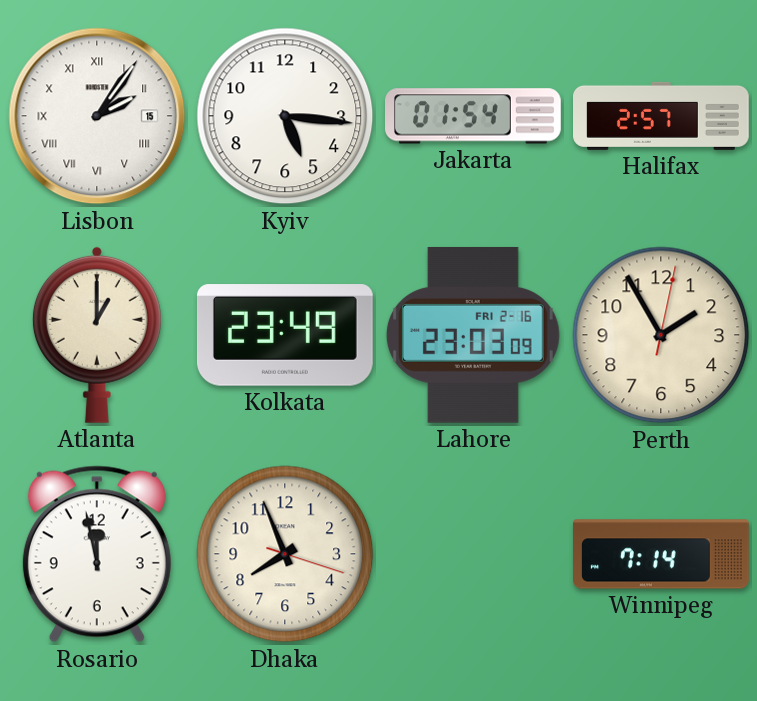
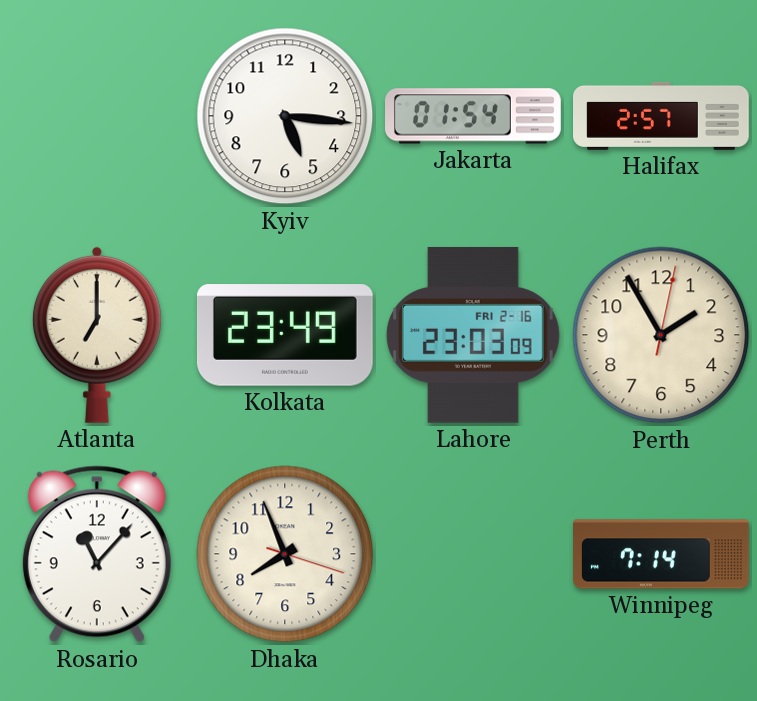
Lisbon: 2:06 -> none (97, 116)
Atlanta: 1:00 -> 7:00 (97, 335)
Rosario: 11:58 -> 11:07 (97, 554)
